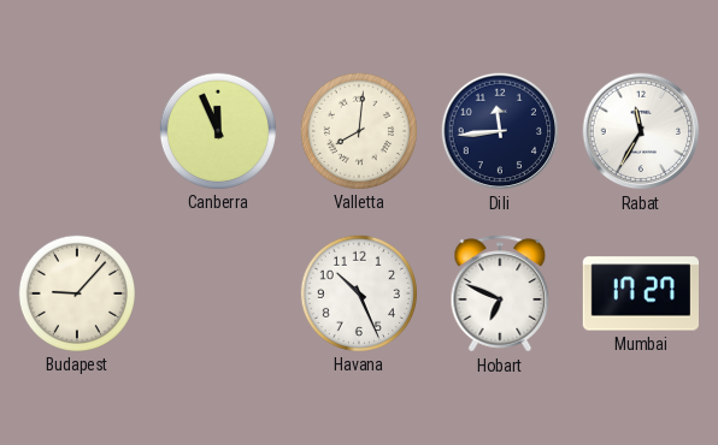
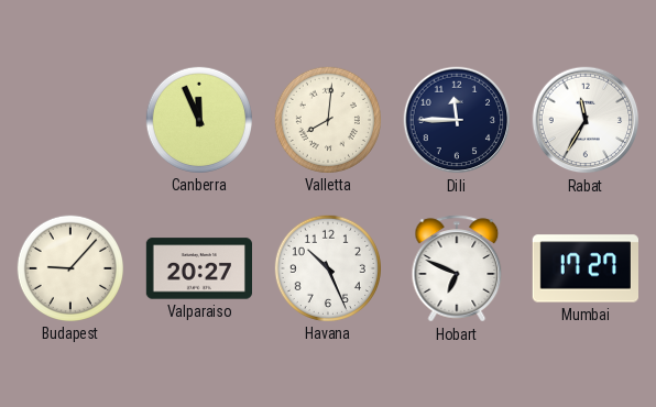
Dili: 11:44 -> 11:45 (457, 120)
Valparaiso: none -> 20:27 (198, 268)
